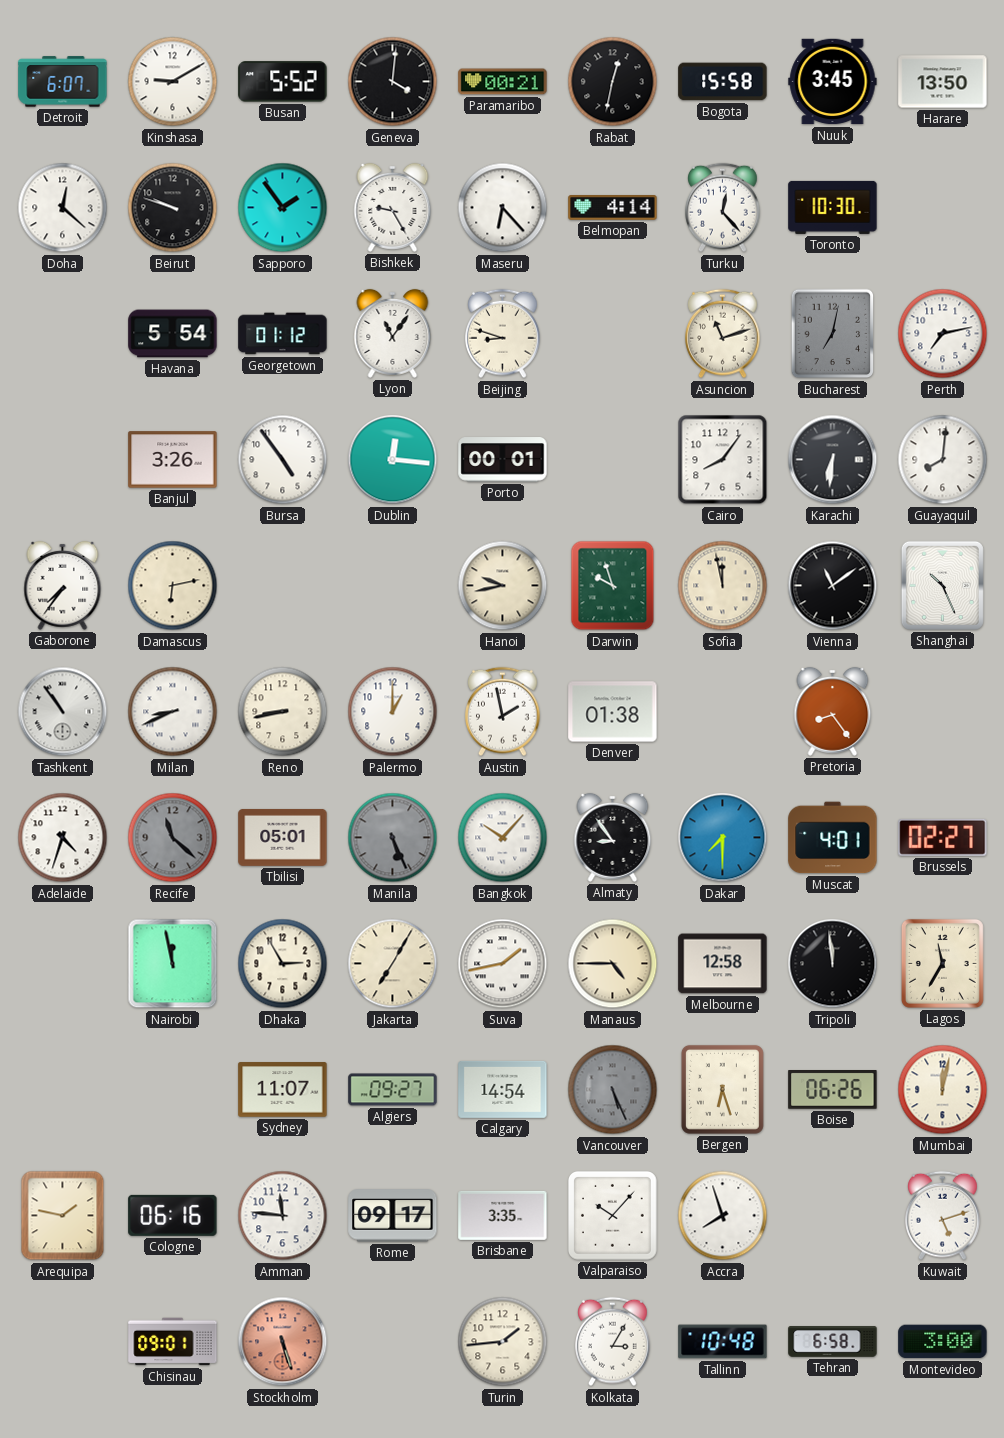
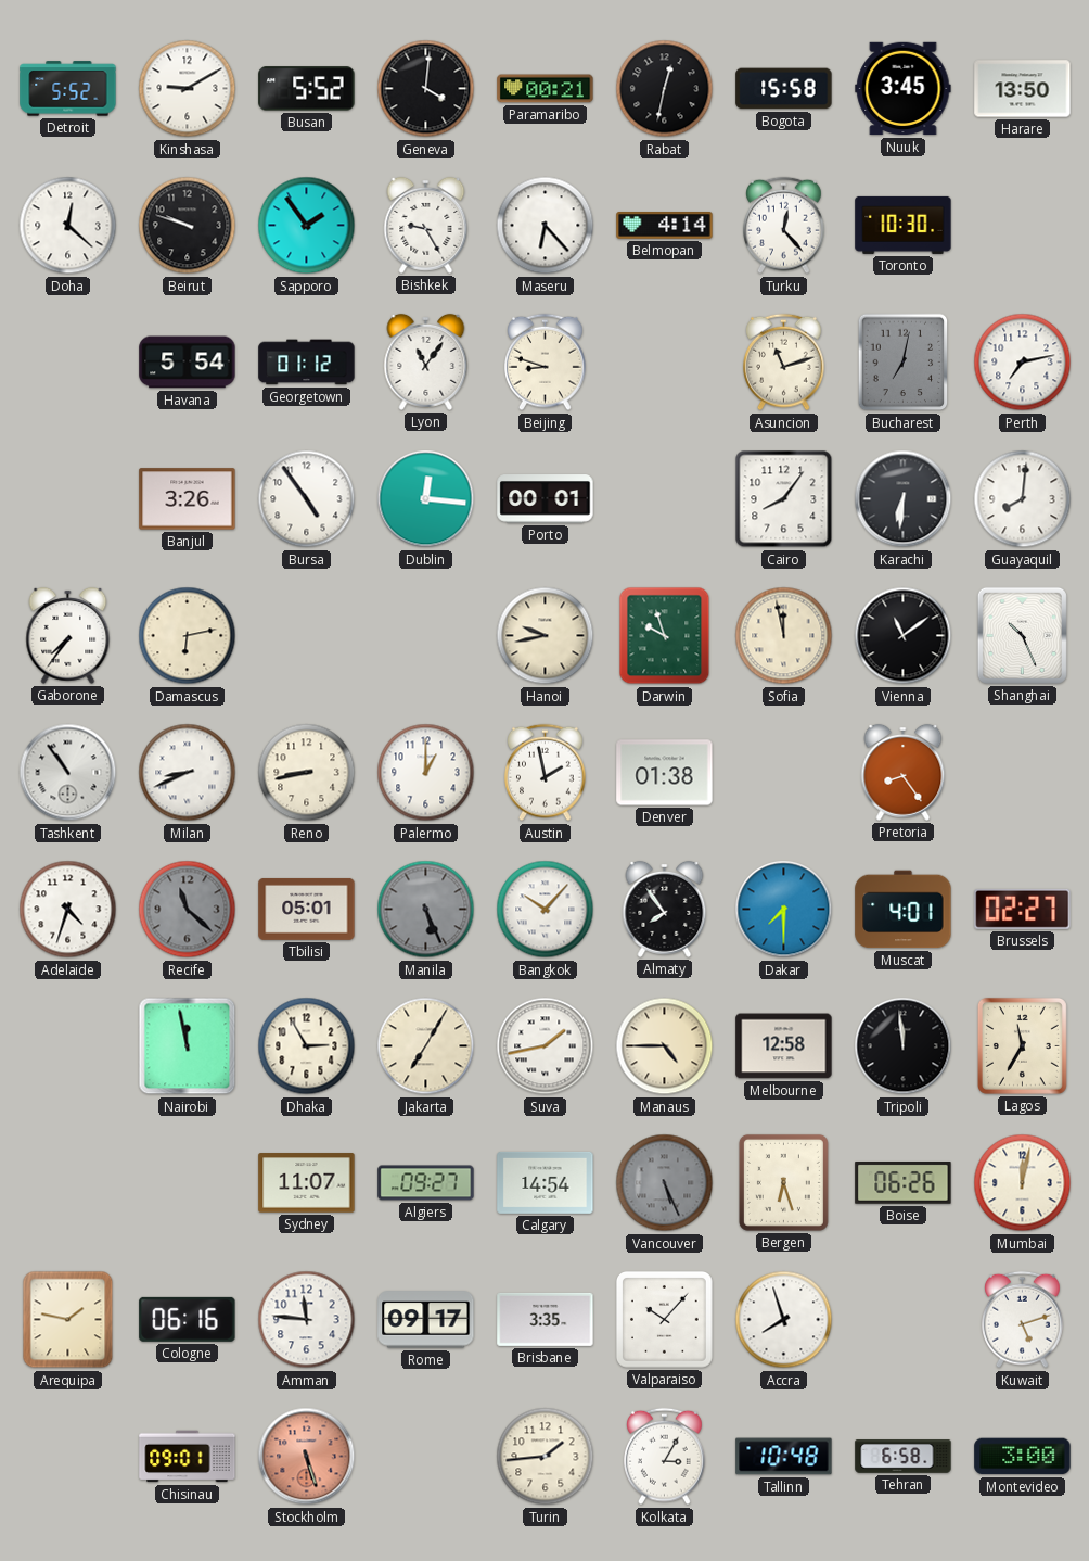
Detroit: 6:07 -> 5:52 (68, 89)
Almaty: 8:54 -> 7:54 (665, 909)
